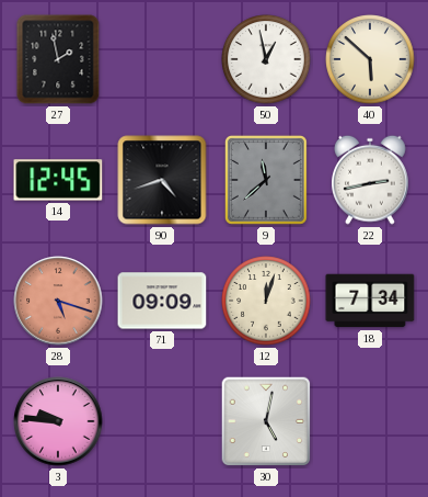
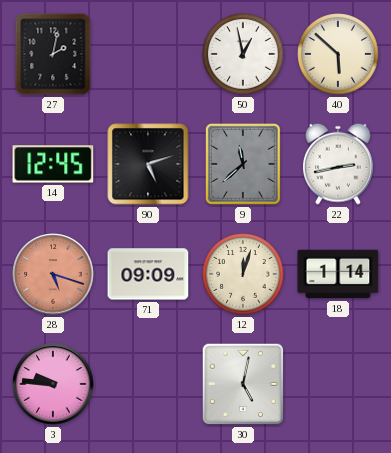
27: 1:58 -> 2:02 (53, 54)
90: 4:42 -> 5:12 (148, 164)
18: 7:34 -> 1:14 (338, 274)
